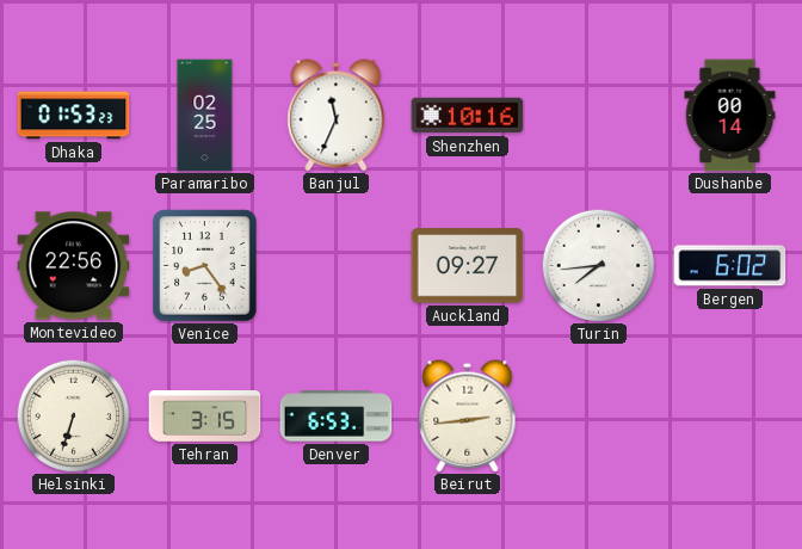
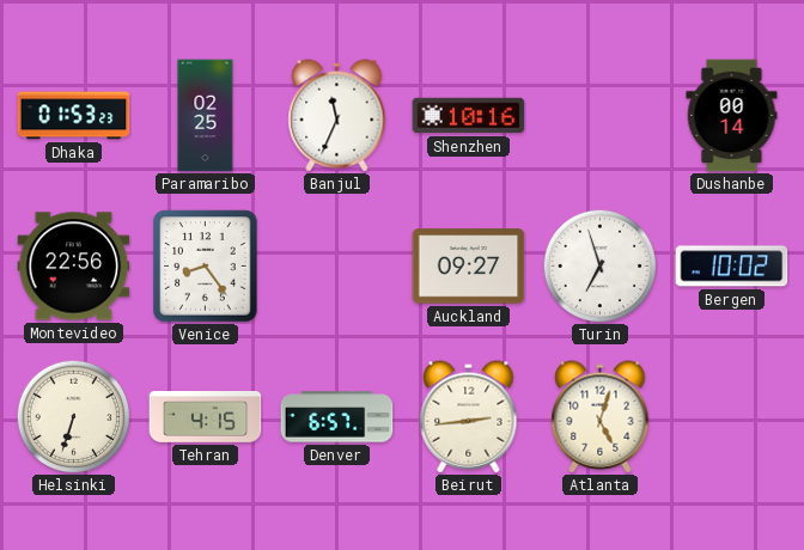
Turin: 7:44 -> 6:57 (599, 265)
Bergen: 6:02 -> 10:02 (732, 267)
Tehran: 3:15 -> 4:15 (206, 417)
Denver: 6:53 -> 6:57 (337, 417)
Atlanta: none -> 5:03 (601, 417)
